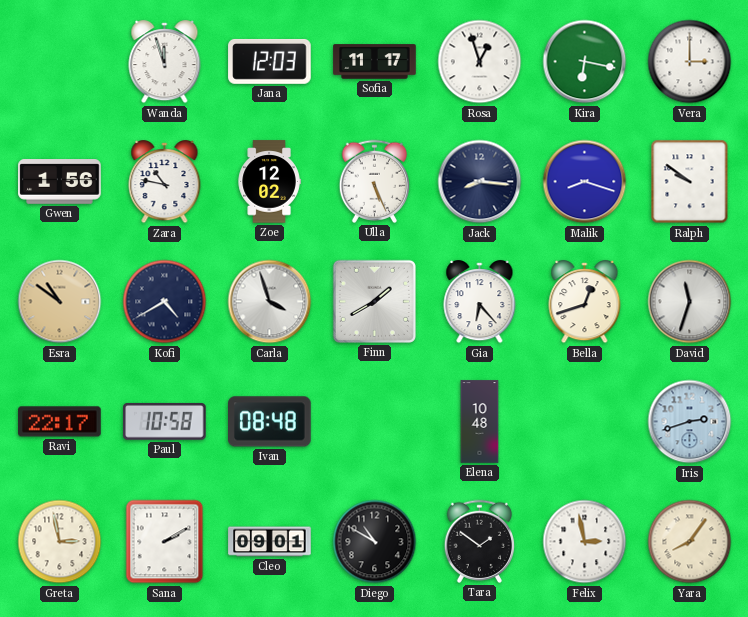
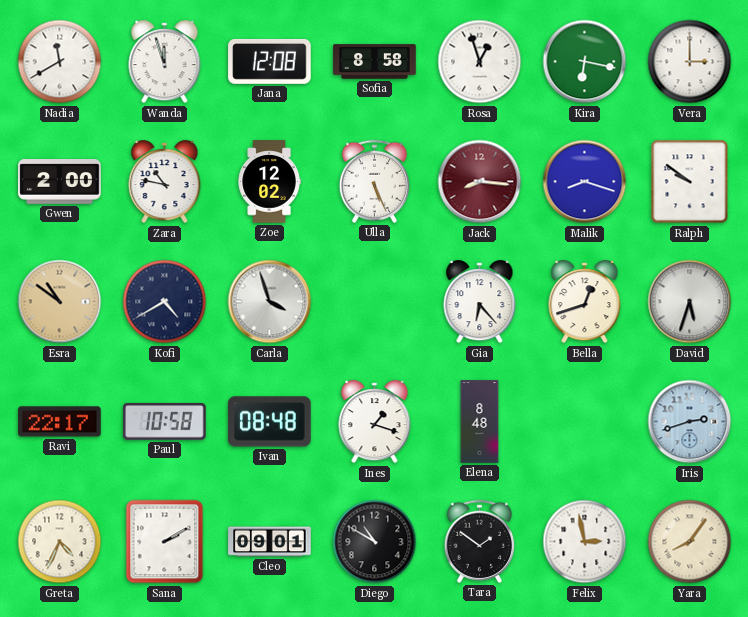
Nadia: none -> 11:40 (60, 62)
Jana: 12:03 -> 12:08 (270, 61)
Sofia: 11:17 -> 8:58 (375, 62)
Gwen: 1:56 -> 2:00 (60, 182)
Jack dial: navy -> burgundy (480, 182)
Finn: 1:40 -> none (374, 301)
David: 11:33 -> 5:33 (690, 302)
Ines: none -> 1:18 (375, 422)
Elena: 10:48 -> 8:48 (480, 422)
Greta: 2:58 -> 4:34 (60, 542)
